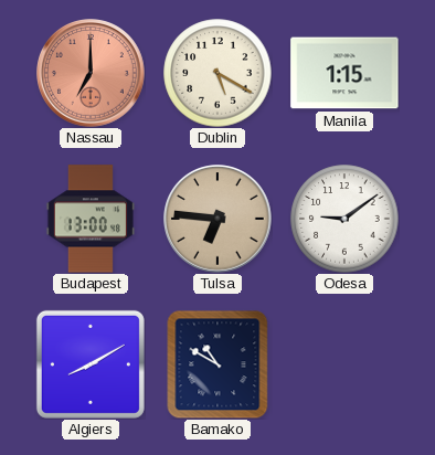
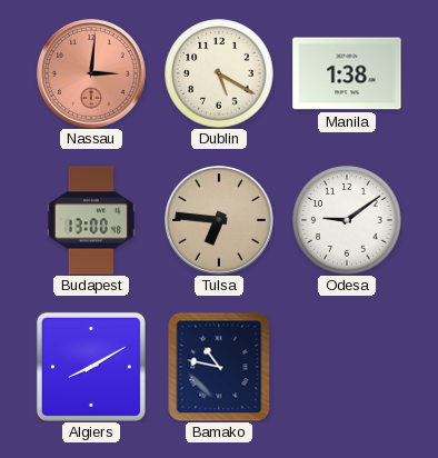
Nassau: 7:00 -> 3:01 (91, 73)
Manila: 1:15 -> 1:38 (347, 73)
Bamako: 10:50 -> 10:47 (219, 367)
